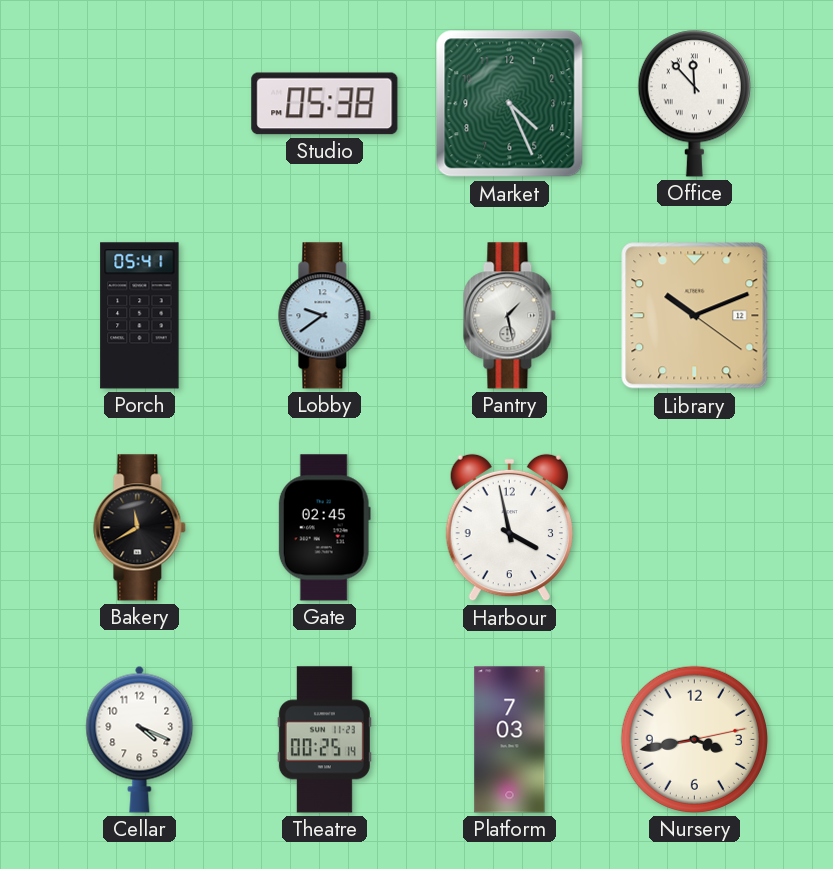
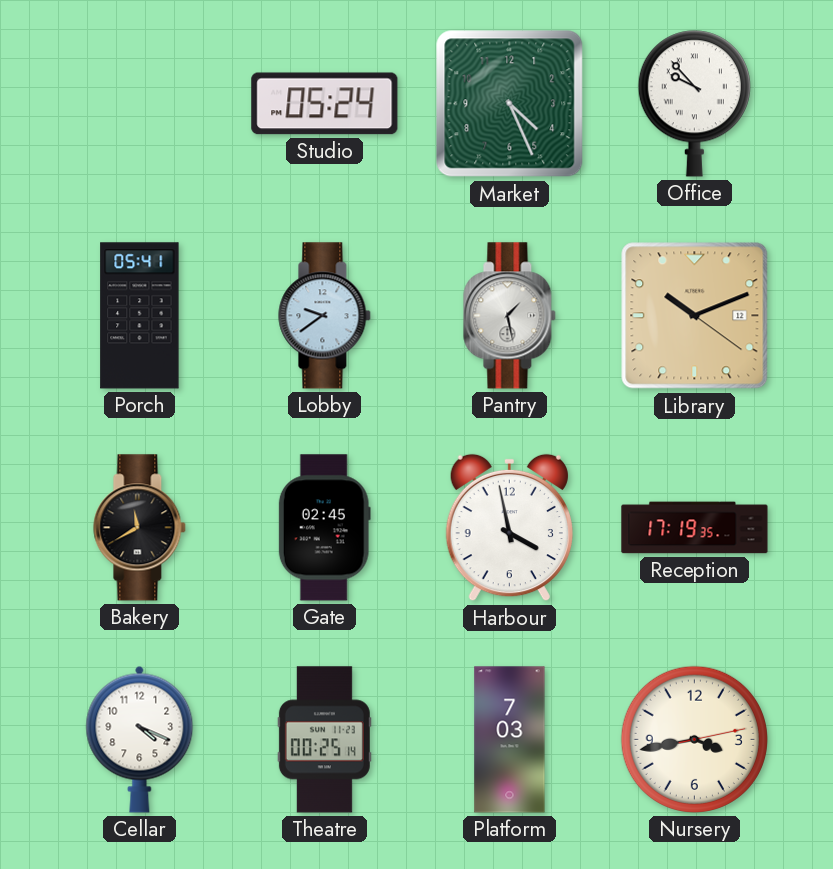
Studio: 05:38 -> 05:24 (325, 104)
Office: 11:53 -> 9:53 (694, 104)
Reception: none -> 17:19 (695, 528)
